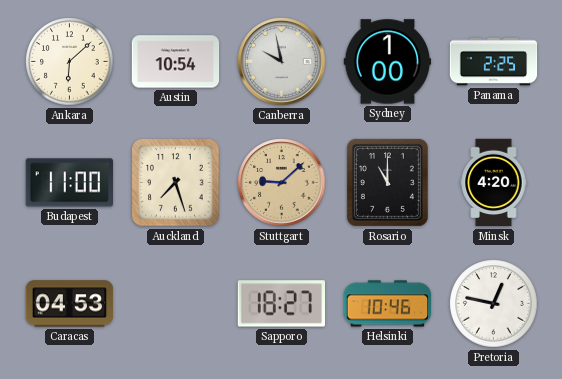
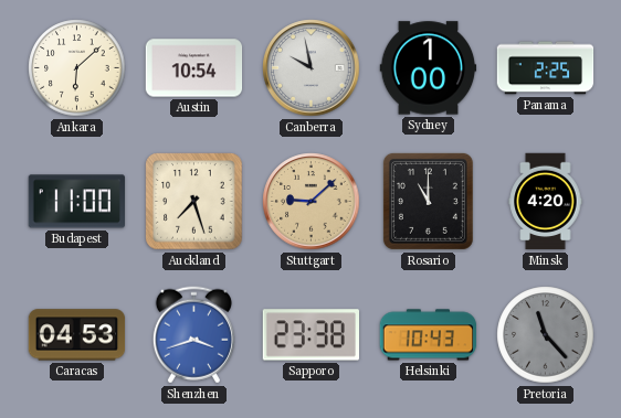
Shenzhen: none -> 3:42 (193, 335)
Sapporo: 18:27 -> 23:38 (310, 335)
Helsinki: 10:46 -> 10:43 (429, 335)
Pretoria: 12:47 -> 11:23 (546, 335)
Pretoria dial: white -> grey (546, 335)
